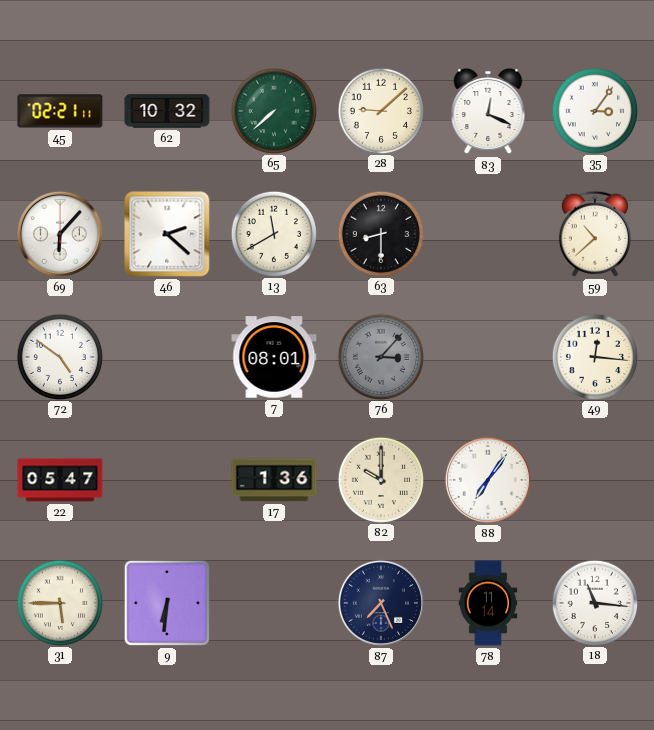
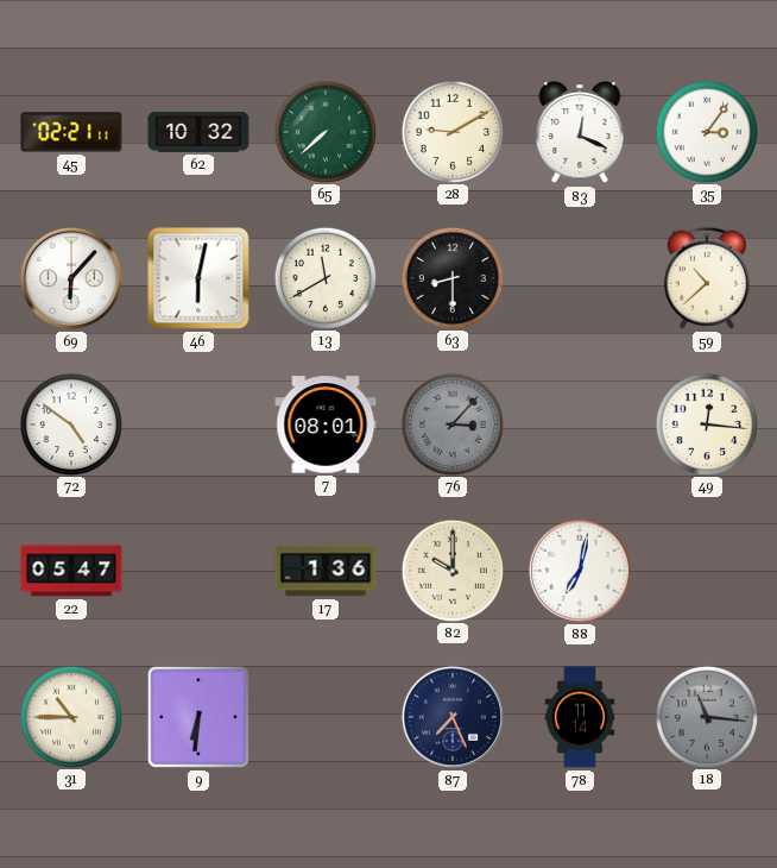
28: 9:08 -> 9:10 (451, 131)
46: 2:22 -> 6:02 (198, 278)
88: 7:06 -> 7:02 (580, 571)
31: 5:45 -> 10:45 (70, 716)
18 dial: white -> grey (706, 716)
